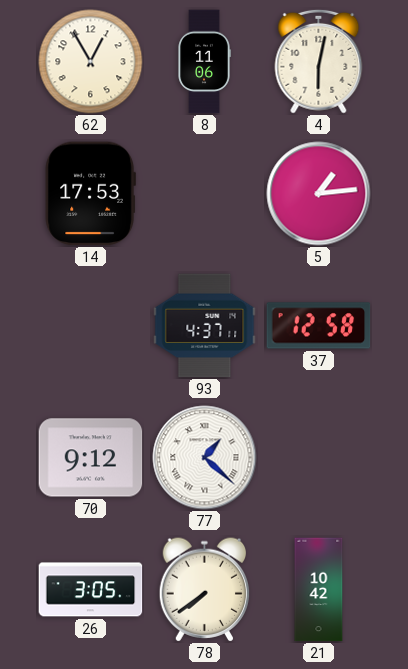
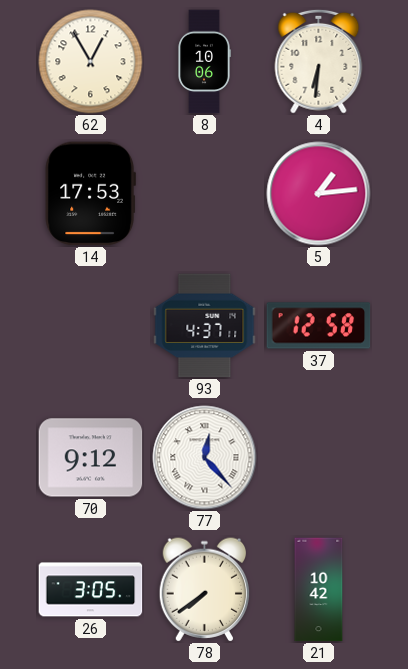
8: 11:06 -> 10:06 (204, 62)
4: 6:02 -> 6:31 (319, 61)
77: 1:22 -> 12:23 (205, 458)
